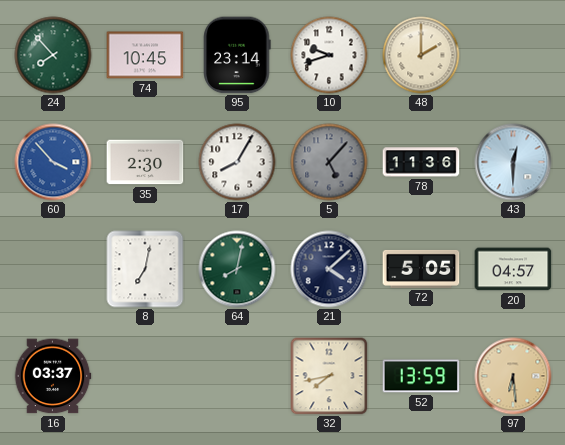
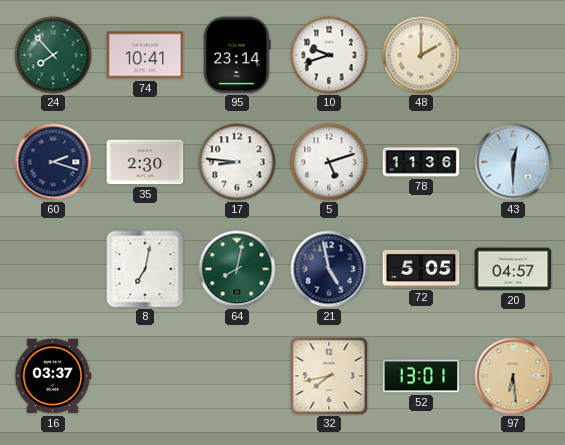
74: 10:45 -> 10:41 (145, 55)
60: 3:53 -> 2:18 (53, 162)
60 dial: blue -> navy (53, 162)
17: 8:05 -> 8:46 (237, 162)
5: 5:07 -> 5:12 (329, 162)
5 dial: grey -> white (329, 162)
21: 4:08 -> 4:58 (329, 269)
52: 13:59 -> 13:01 (421, 376)
